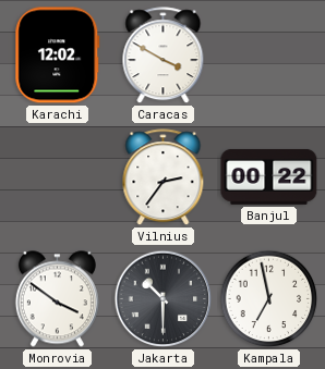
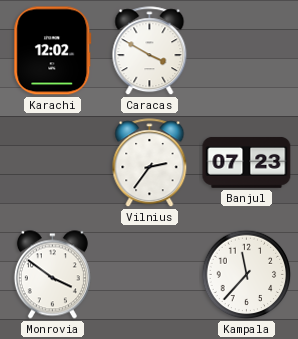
Banjul: 00:22 -> 07:23 (247, 162)
Jakarta: 10:30 -> none (164, 299)
Kampala: 6:58 -> 11:37 (247, 275)
